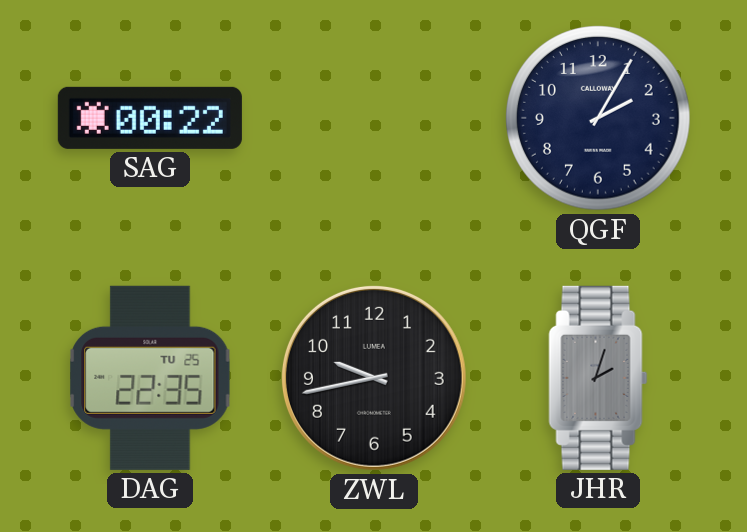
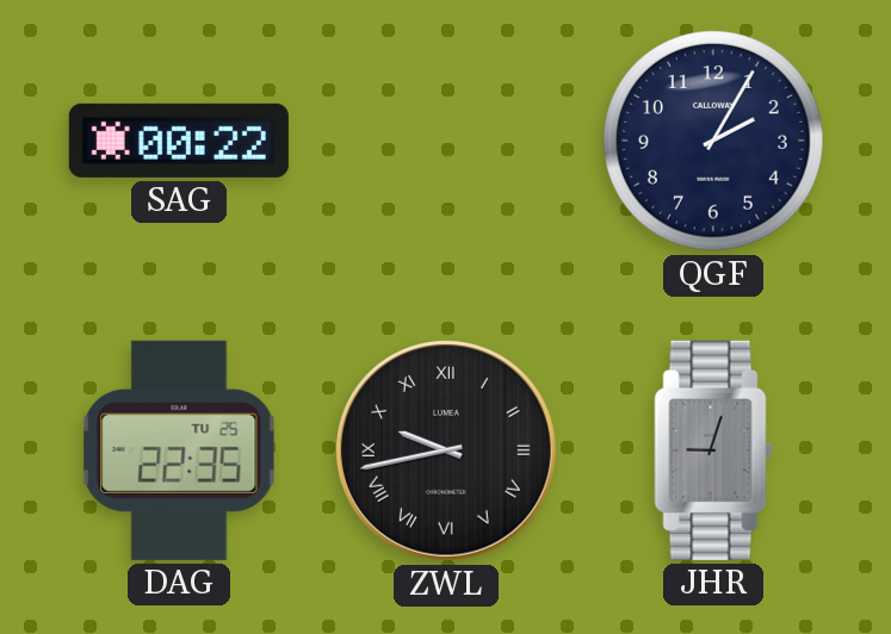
ZWL numerals: Arabic -> Roman (446, 450)
JHR: 2:03 -> 9:03 (713, 450)
